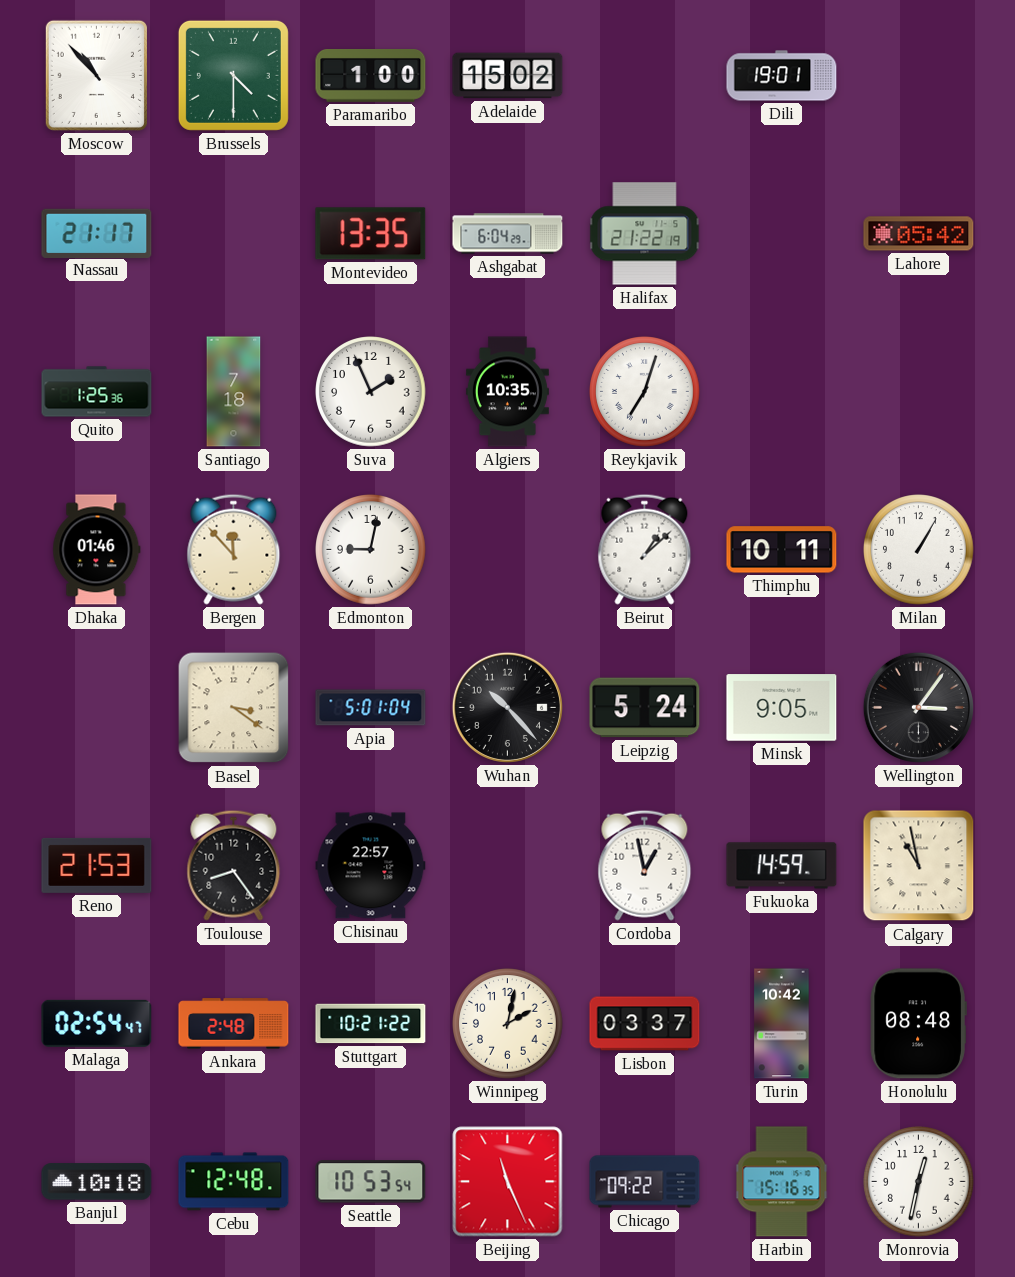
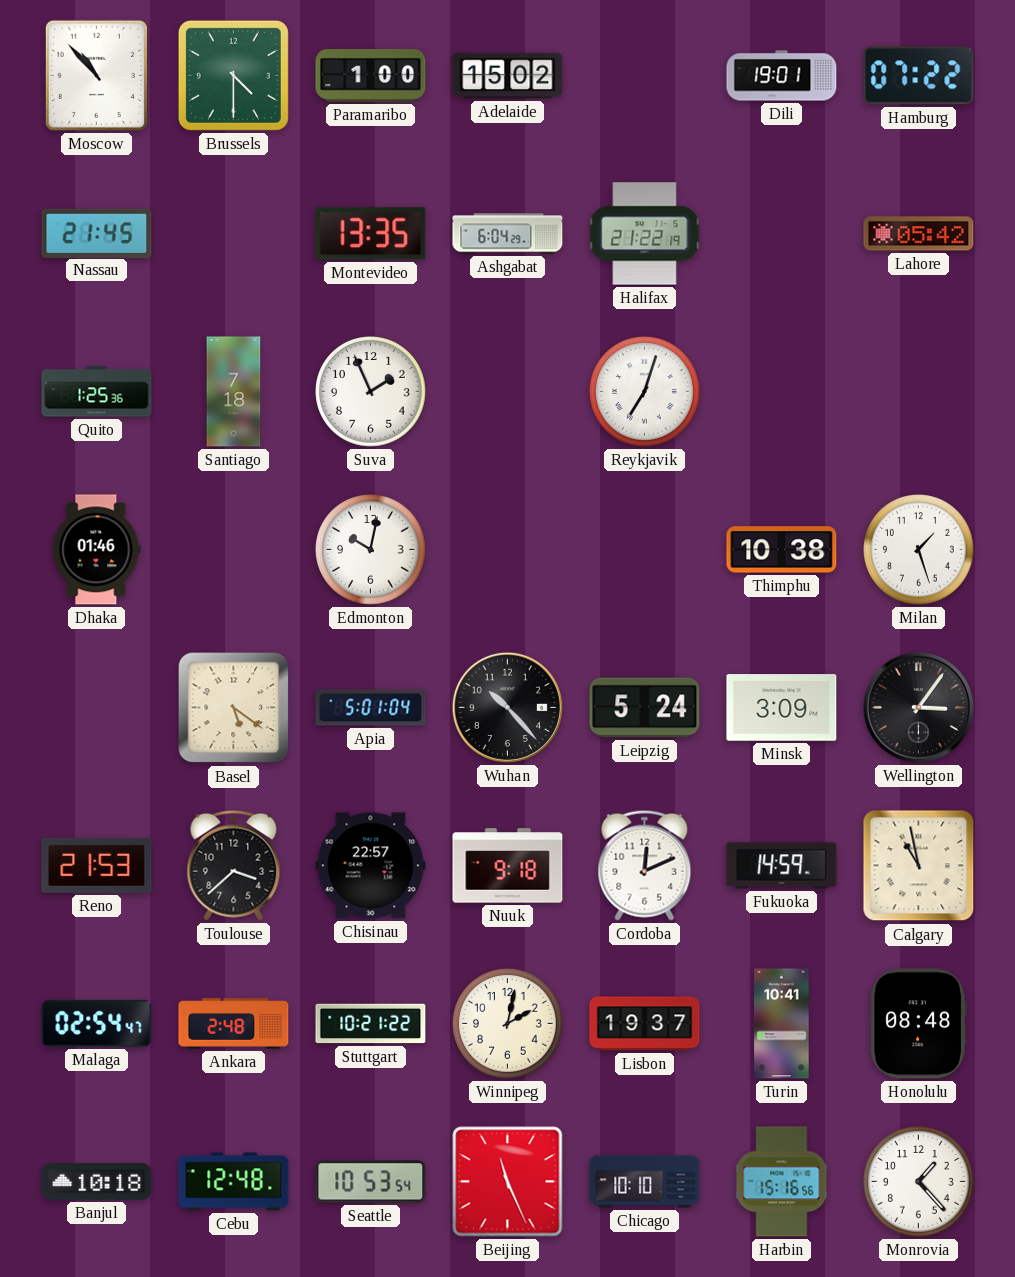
Hamburg: none -> 07:22 (919, 76)
Nassau: 21:17 -> 21:45 (97, 233)
Algiers: 10:35 -> none (507, 392)
Bergen: 11:53 -> none (234, 549)
Edmonton: 9:02 -> 10:02 (371, 550)
Beirut: 1:08 -> none (645, 549)
Thimphu: 10:11 -> 10:38 (782, 550)
Milan: 1:05 -> 1:27 (919, 550)
Basel: 3:21 -> 5:21 (234, 708)
Minsk: 9:05 -> 3:09 (782, 708)
Toulouse: 8:24 -> 3:38 (234, 865)
Nuuk: none -> 9:18 (508, 866)
Cordoba: 12:58 -> 12:11 (645, 865)
Lisbon: 03:37 -> 19:37 (645, 1024)
Turin: 10:42 -> 10:41 (782, 1024)
Chicago: 09:22 -> 10:10 (645, 1182)
Harbin: 15:16:35 -> 15:16:56 (782, 1182)
Monrovia: 12:32 -> 1:23 (919, 1182)
